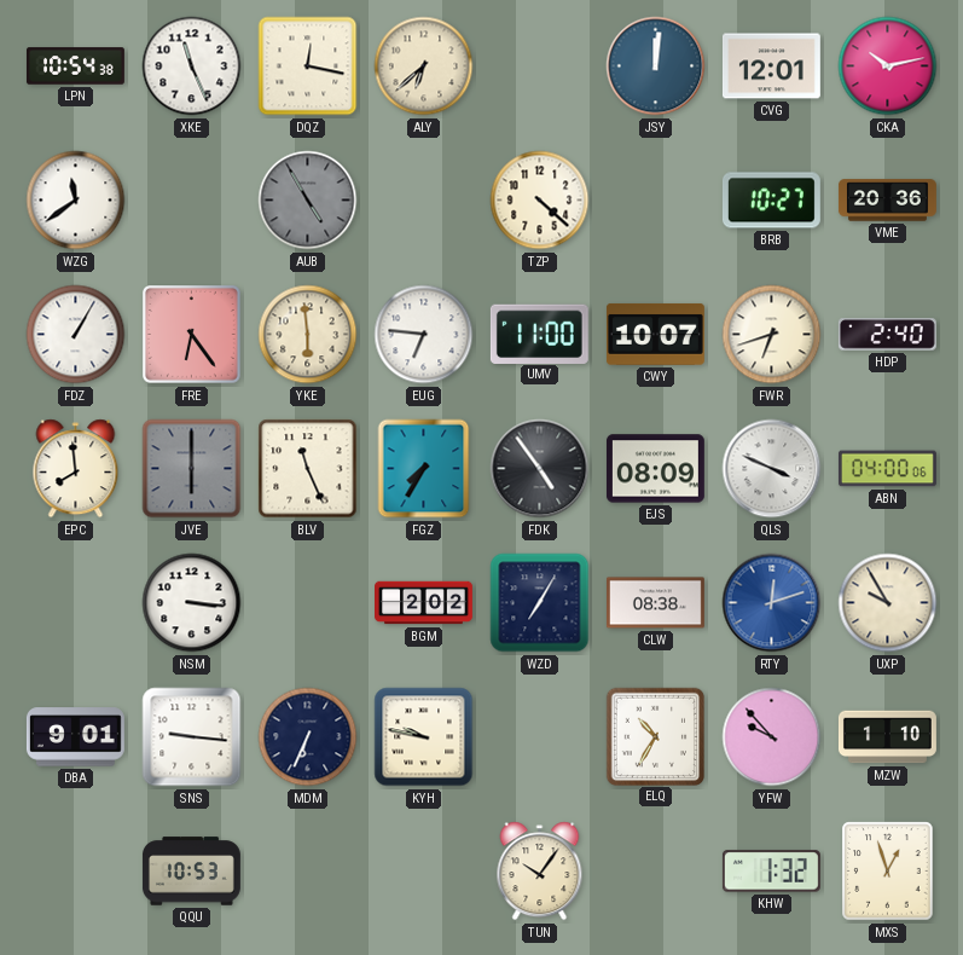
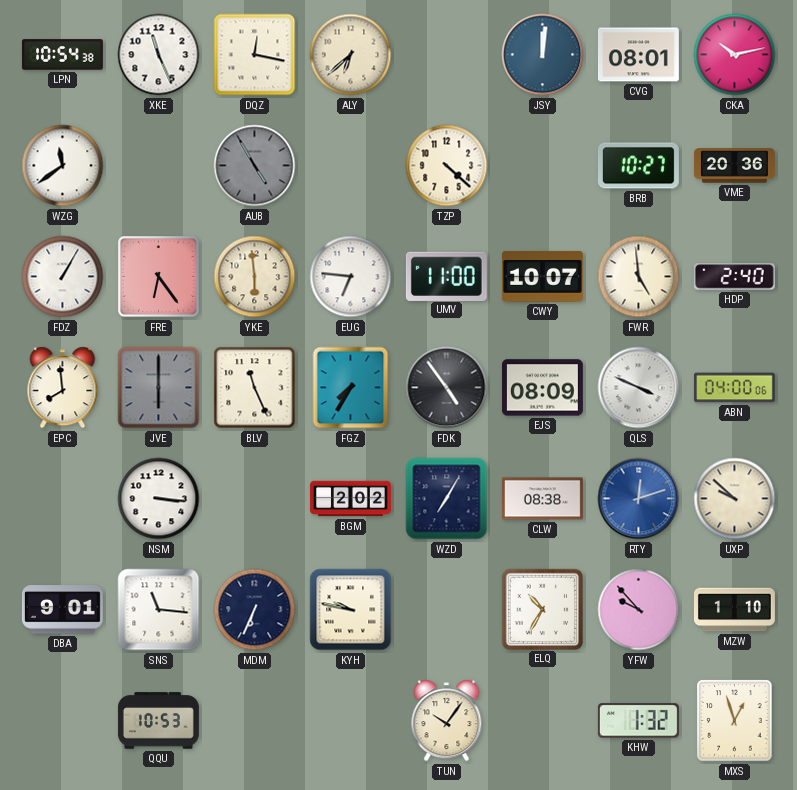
CVG: 12:01 -> 08:01 (638, 55)
FWR: 6:42 -> 4:59 (639, 277)
UXP: 9:55 -> 9:52 (735, 499)
SNS: 9:16 -> 11:16 (159, 610)
